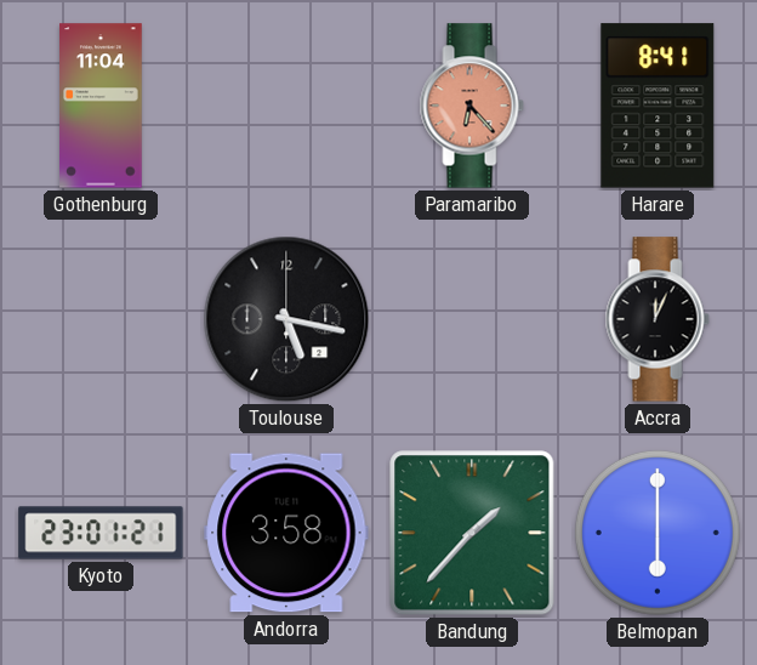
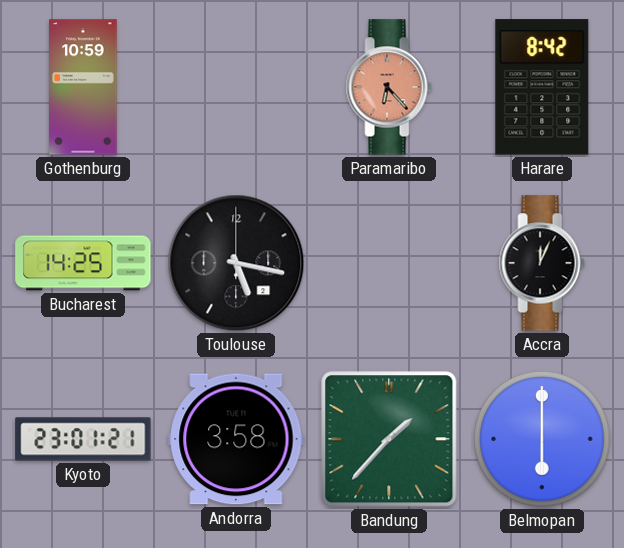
Gothenburg: 11:04 -> 10:59 (83, 87)
Harare: 8:41 -> 8:42 (542, 87)
Bucharest: none -> 14:25 (83, 263)
